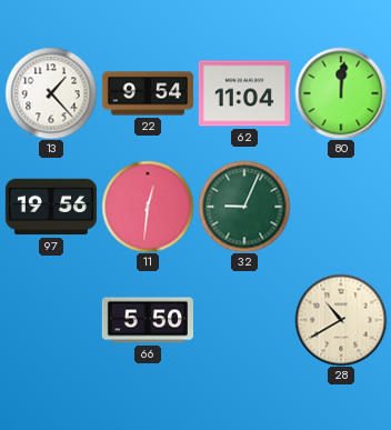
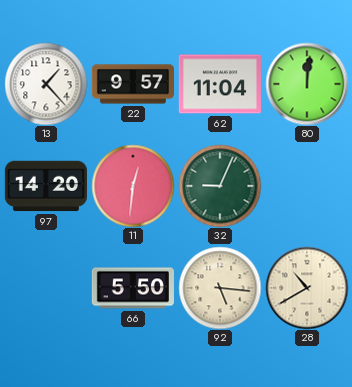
22: 9:54 -> 9:57 (132, 84)
97: 19:56 -> 14:20 (46, 186)
92: none -> 5:16 (220, 288)
